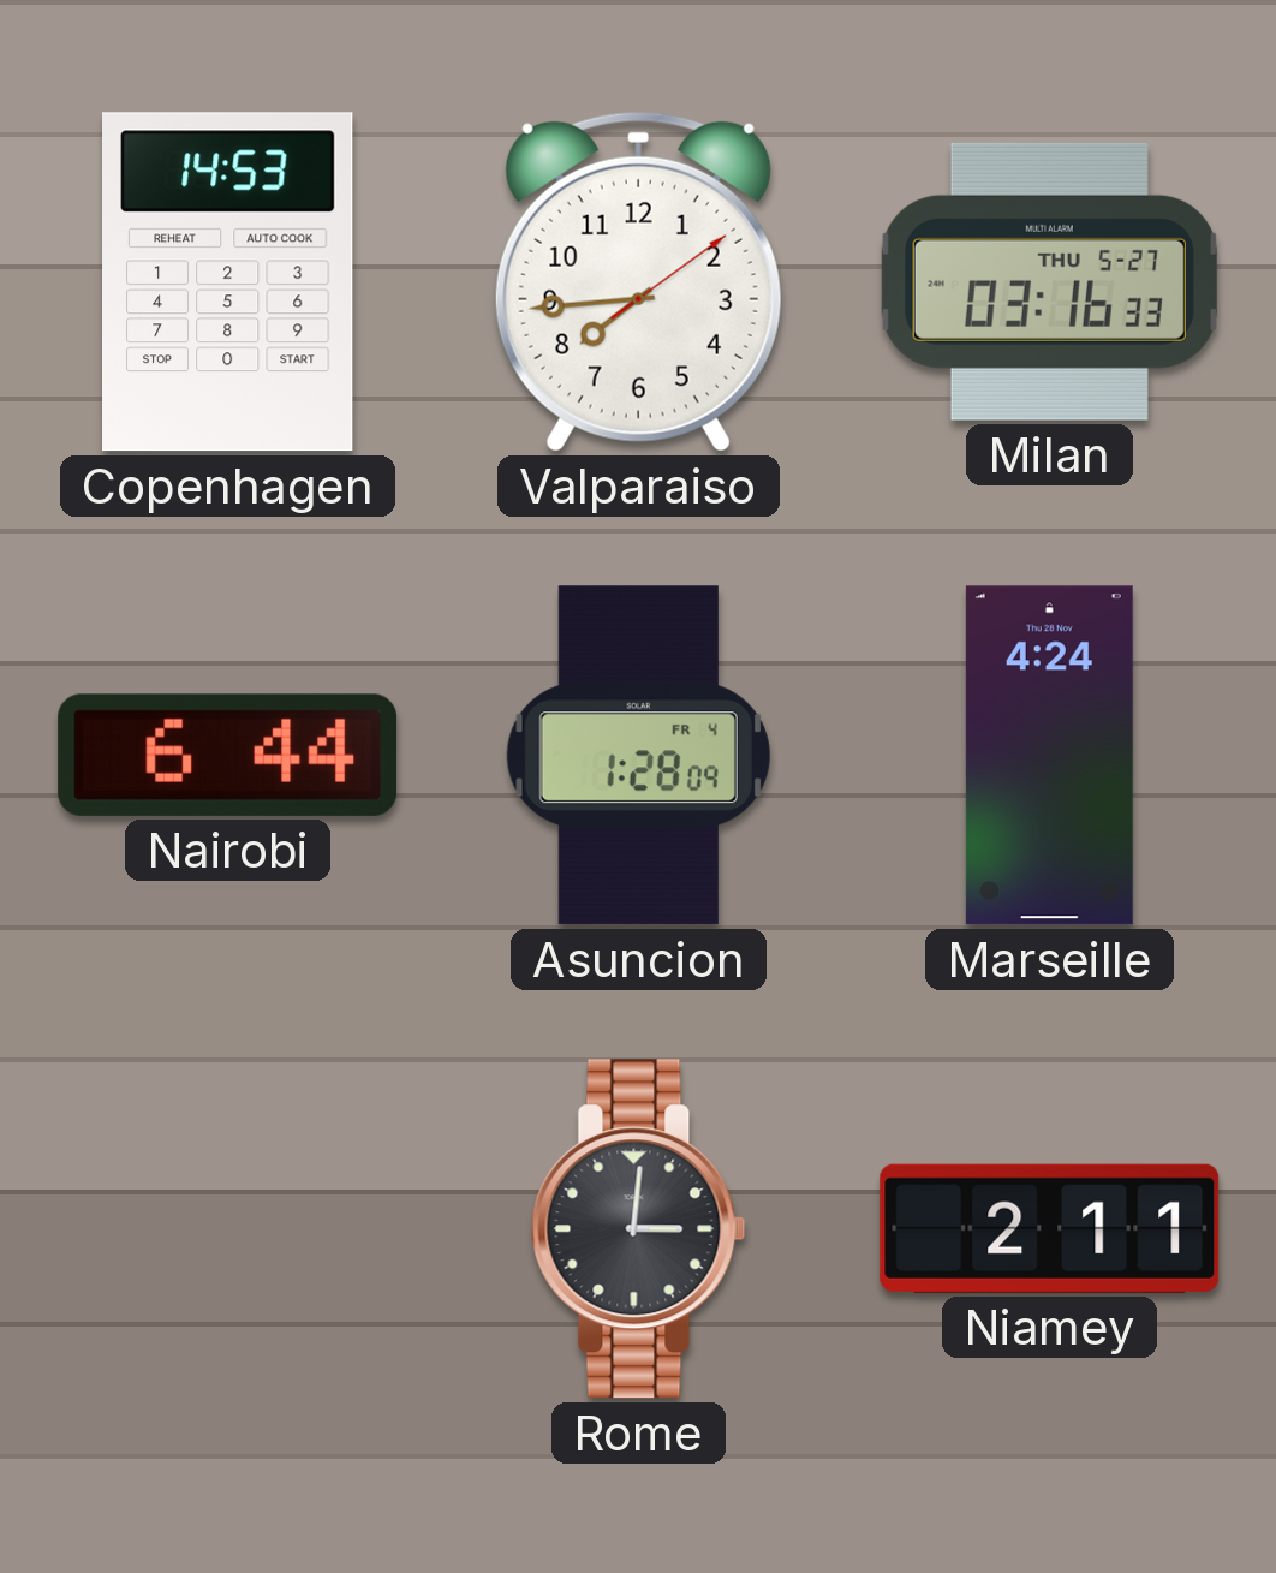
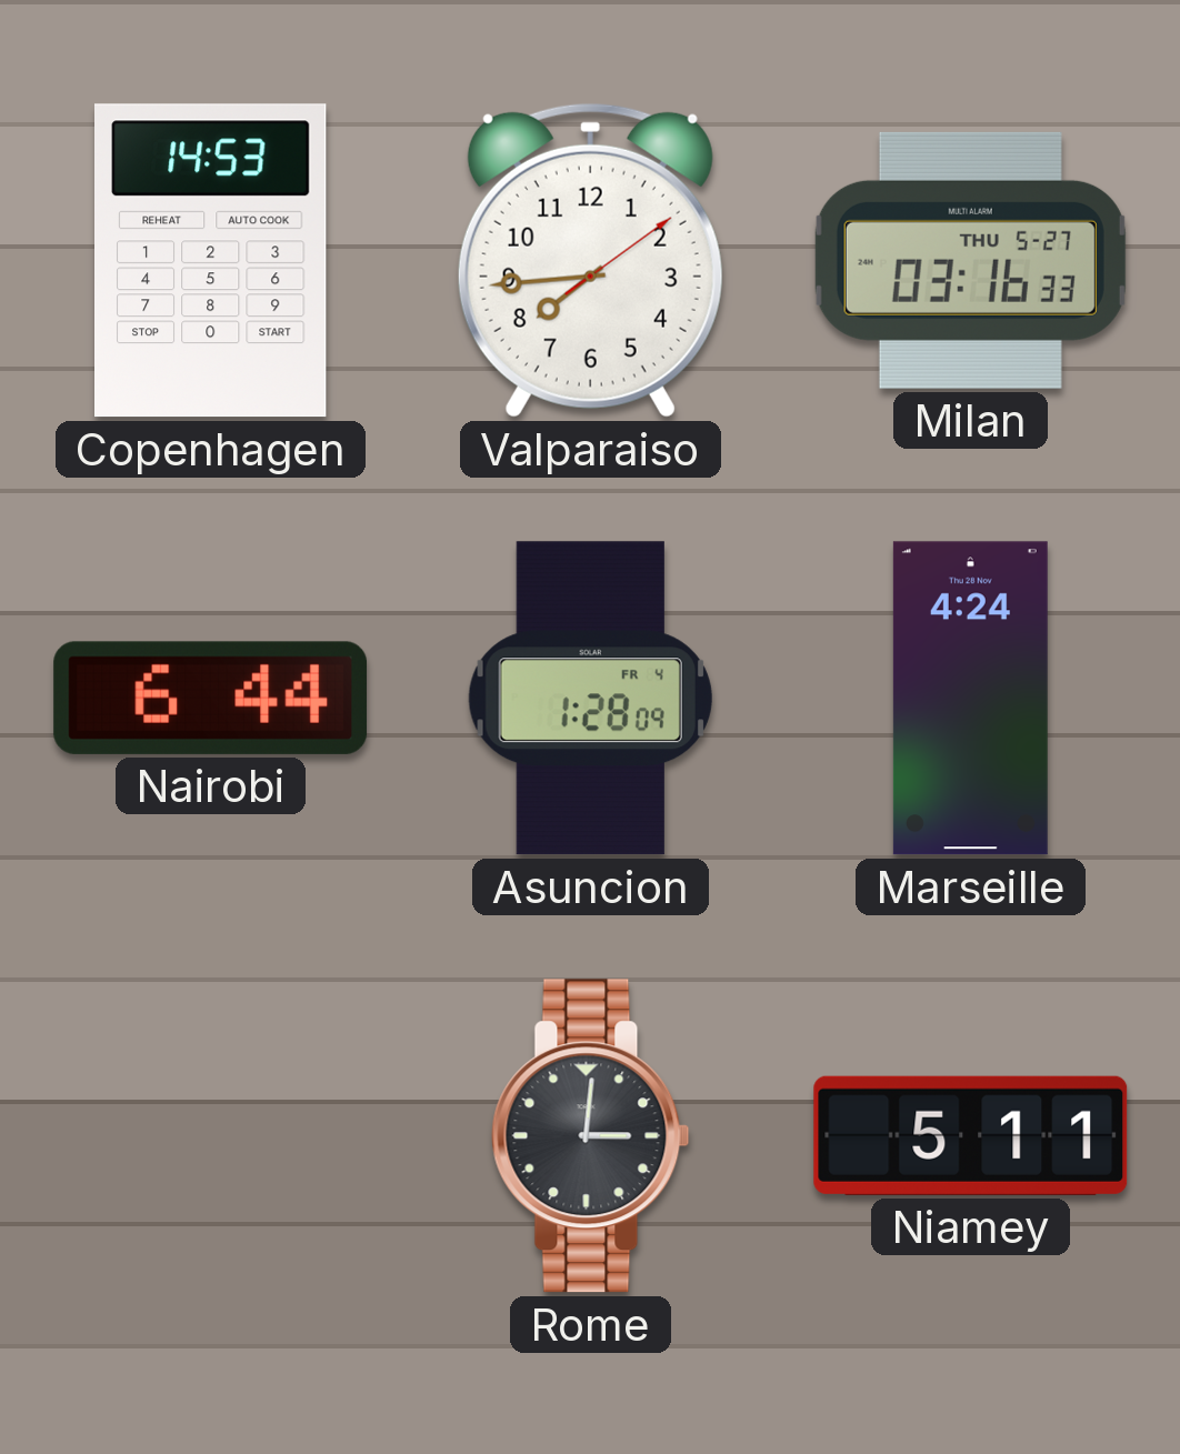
Niamey: 2:11 -> 5:11 (971, 1135)
